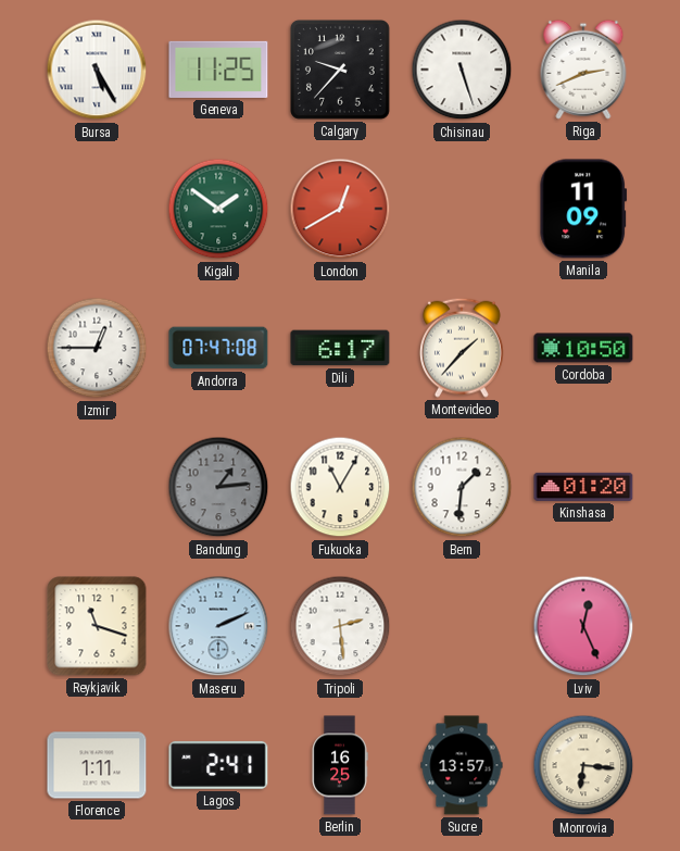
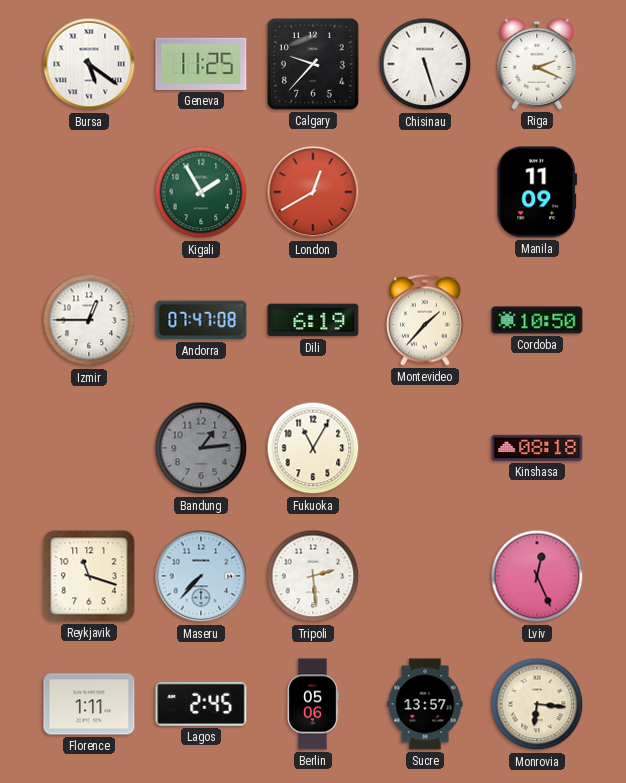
Bursa: 5:25 -> 5:21 (89, 64)
Riga: 2:41 -> 2:19 (537, 64)
Kigali: 1:51 -> 1:55 (201, 192)
Dili: 6:17 -> 6:19 (313, 320)
Bern: 1:31 -> none (462, 487)
Kinshasa: 01:20 -> 08:18 (537, 448)
Maseru: 2:11 -> 7:37 (201, 576)
Lagos: 2:41 -> 2:45 (201, 704)
Berlin: 16:25 -> 05:06 (313, 704)
